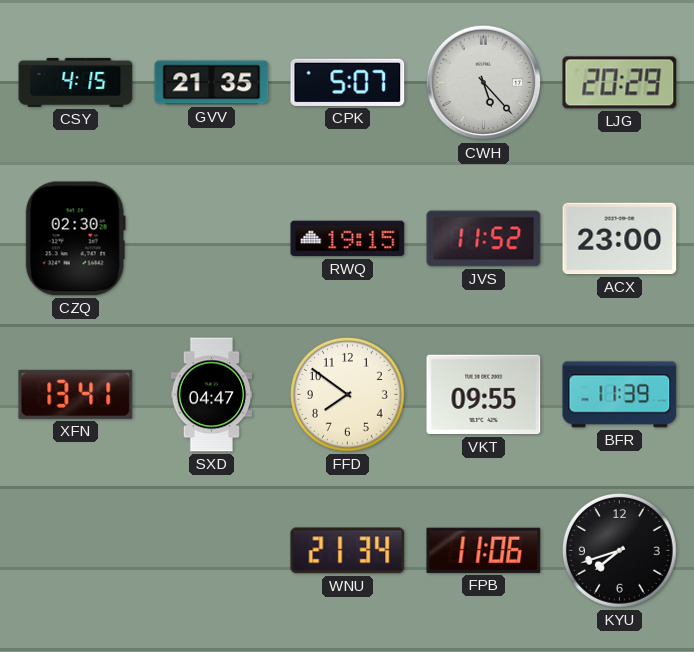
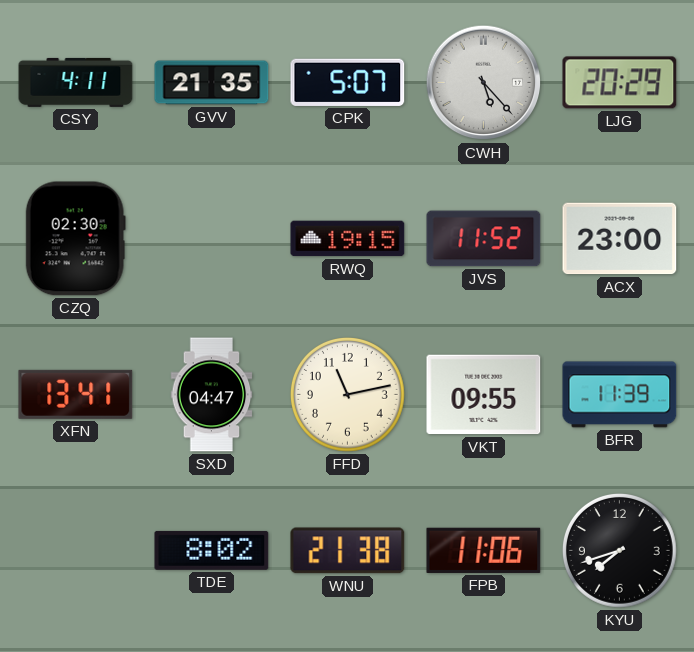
CSY: 4:15 -> 4:11 (76, 82)
FFD: 7:51 -> 11:13 (347, 394)
TDE: none -> 8:02 (212, 550)
WNU: 21:34 -> 21:38 (348, 551)
